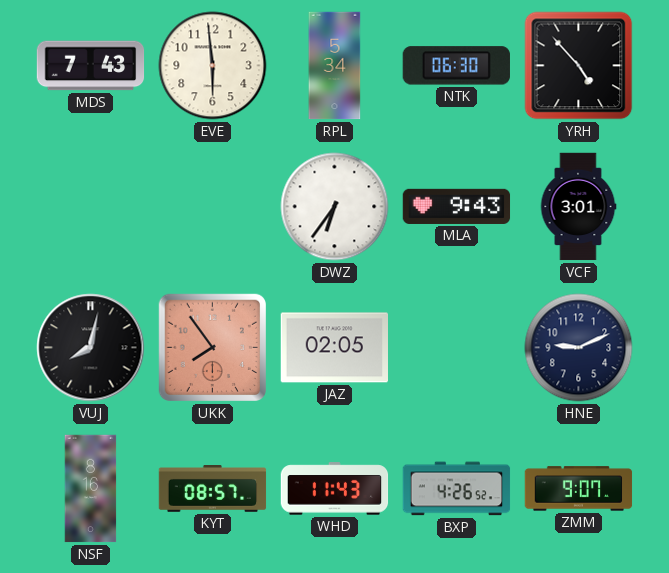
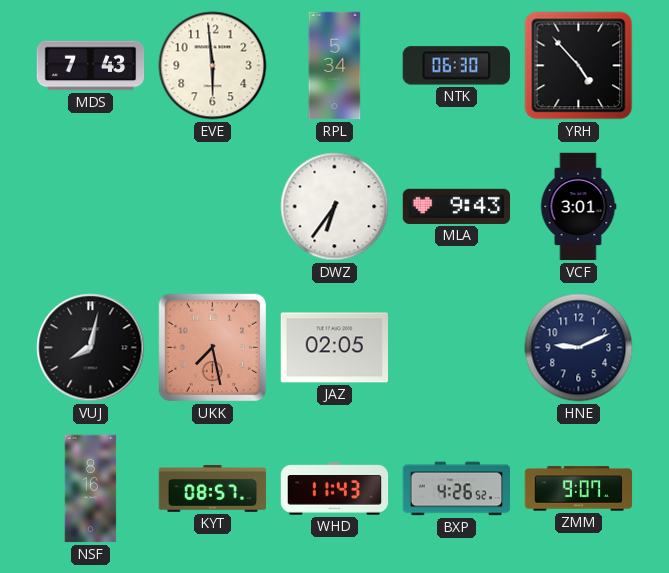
UKK: 7:54 -> 7:28 (212, 347)
